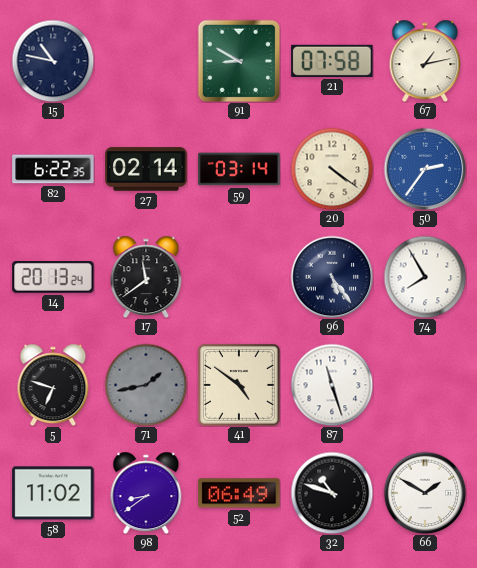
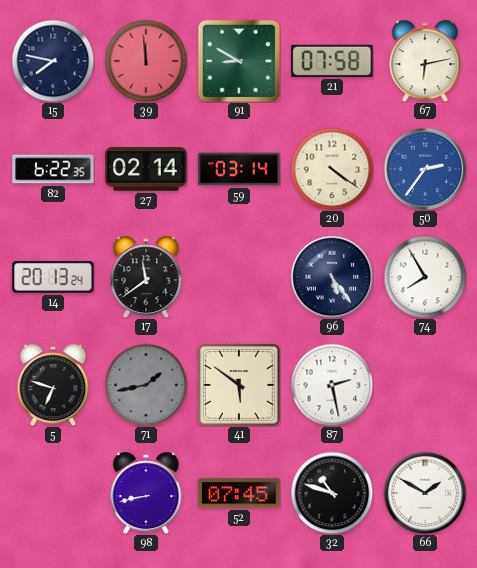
15: 10:47 -> 7:47 (53, 61)
39: none -> 11:59 (146, 61)
67: 1:13 -> 6:13 (425, 61)
41: 4:51 -> 5:51 (239, 385)
87: 11:27 -> 2:28 (332, 385)
58: 11:02 -> none (53, 493)
98: 8:39 -> 8:43 (146, 493)
52: 06:49 -> 07:45 (239, 493)
